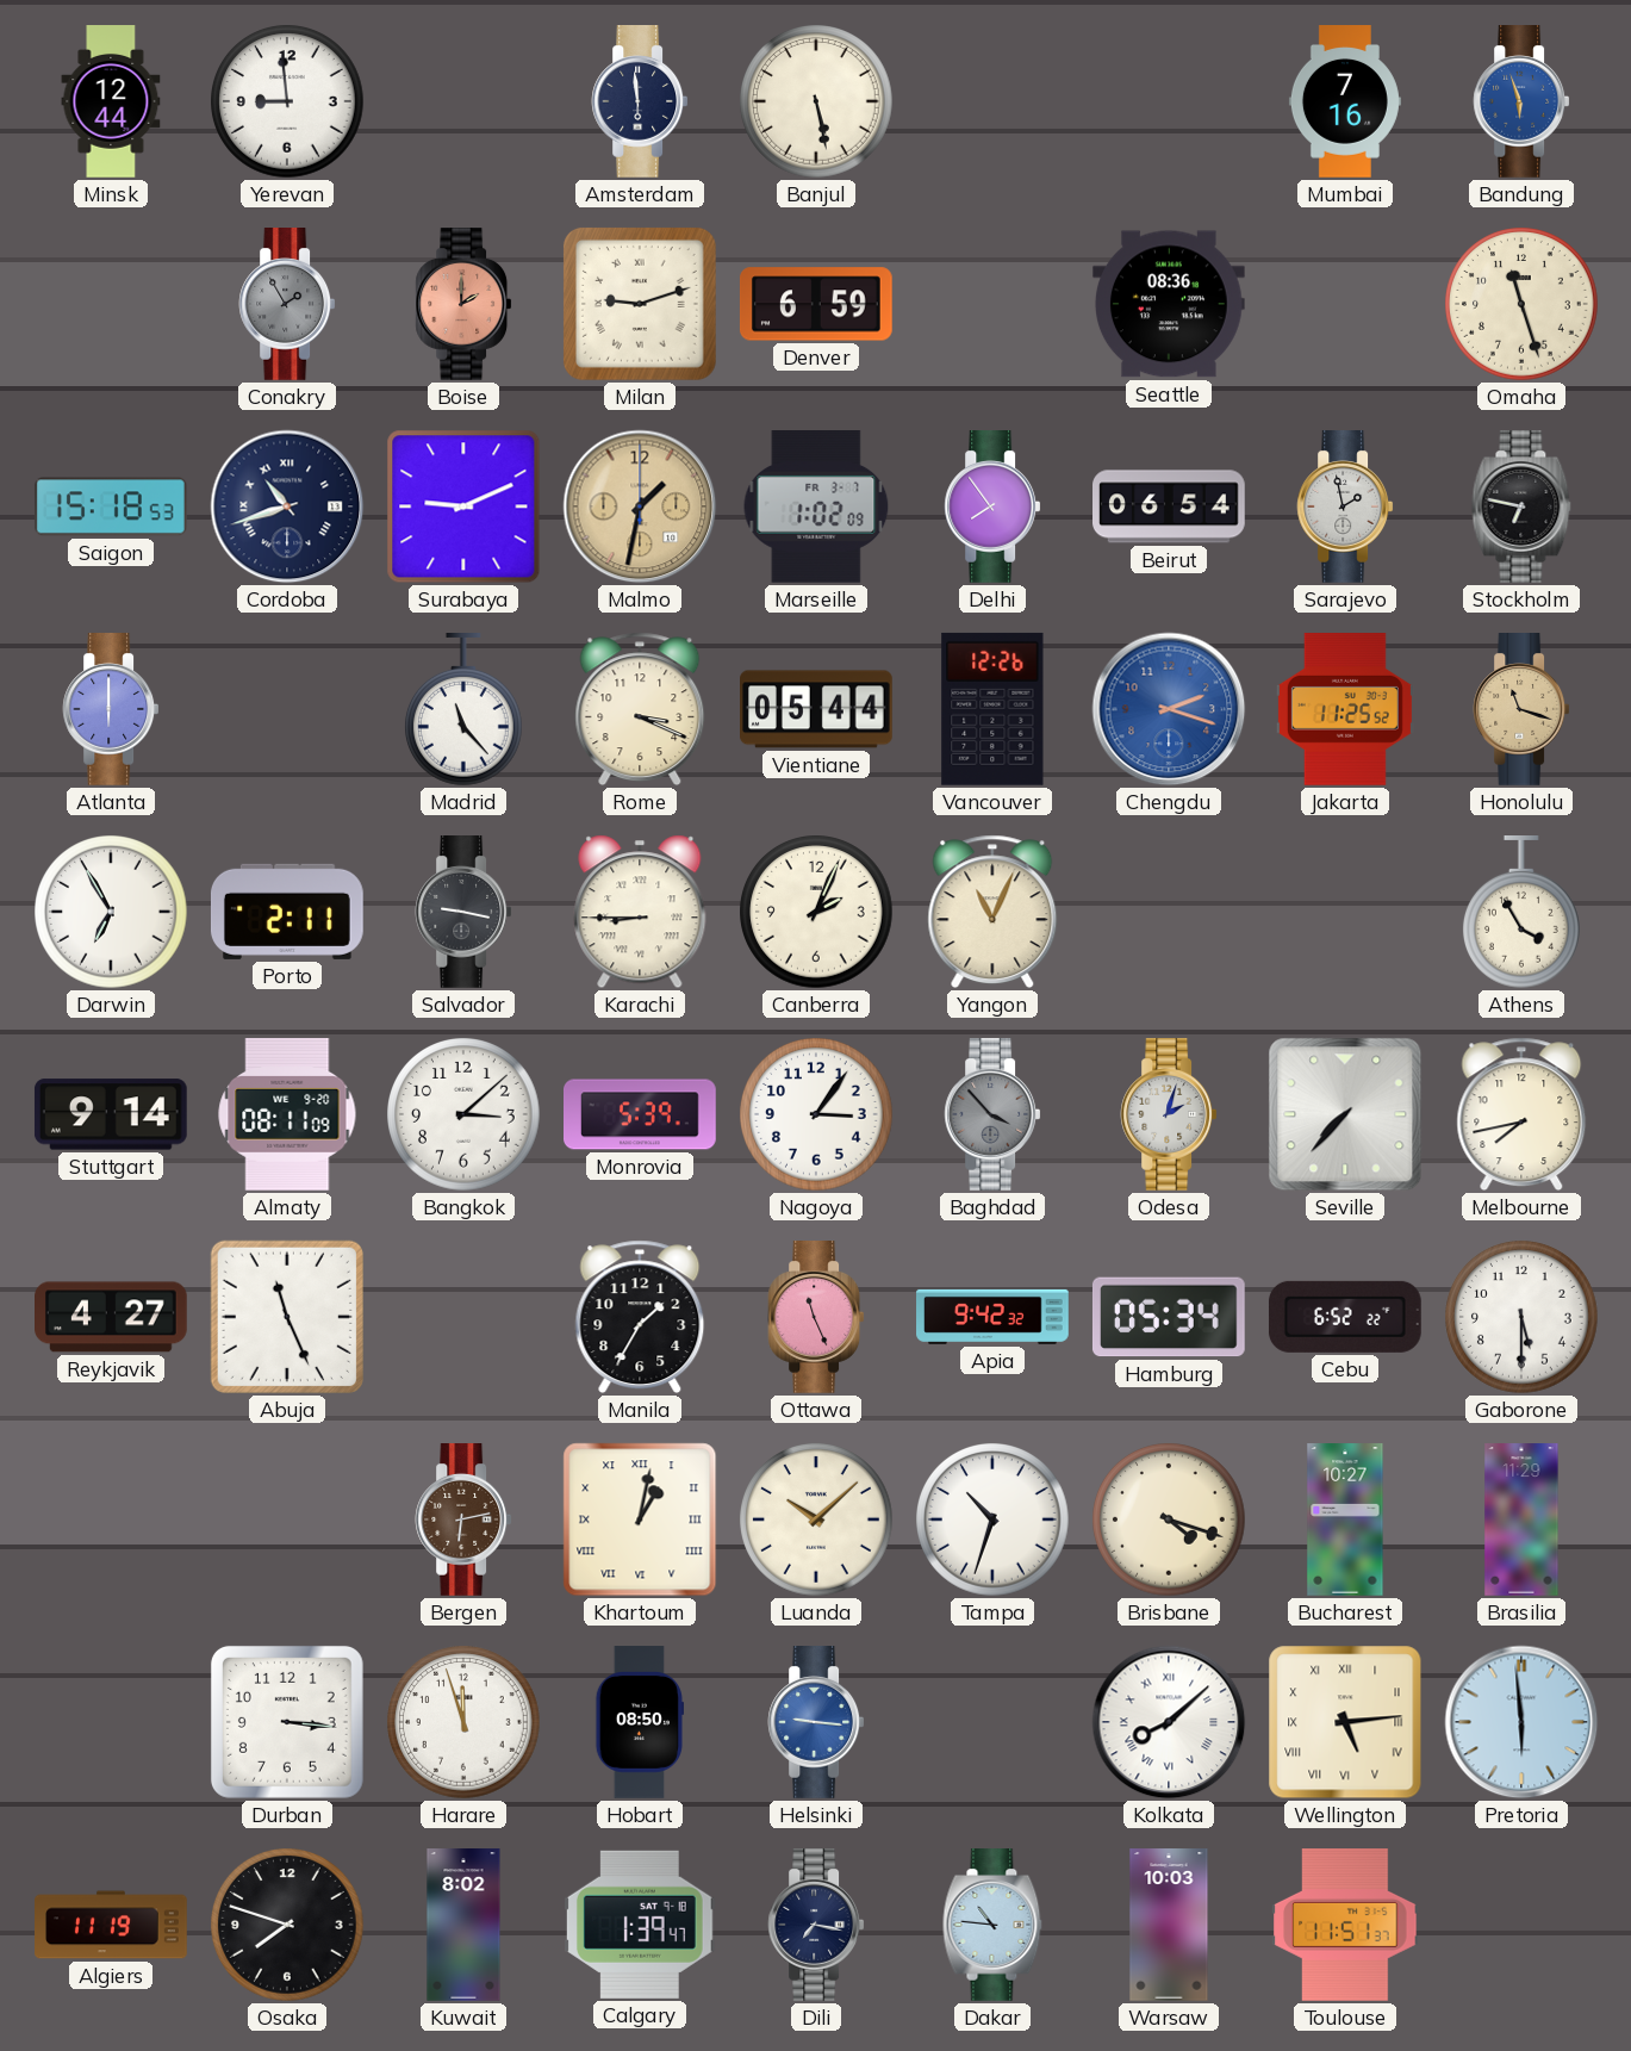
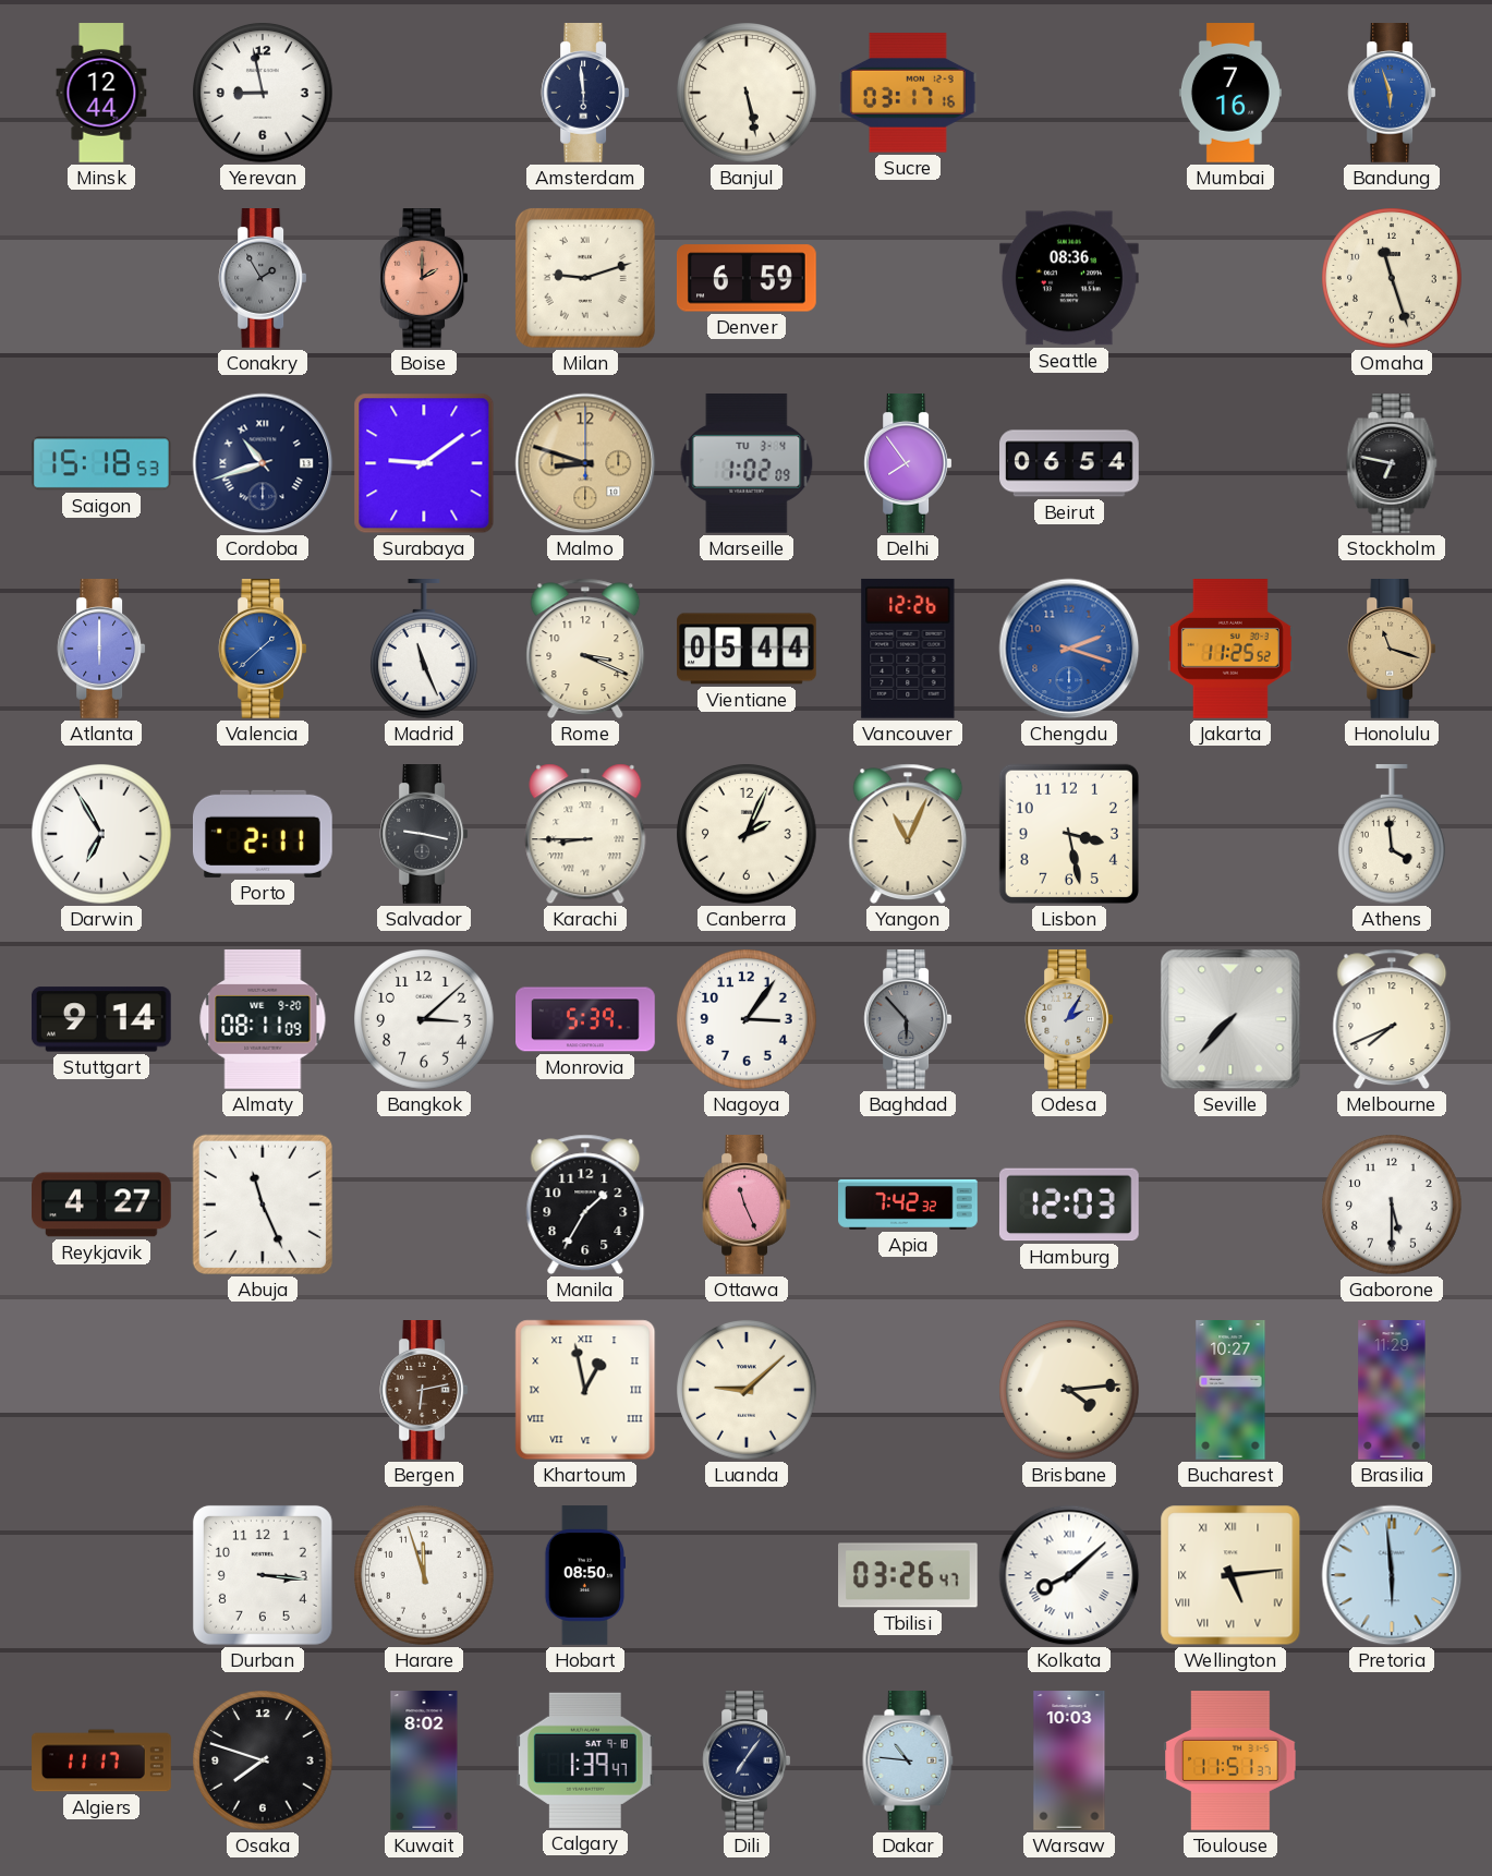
Yerevan: 8:59 -> 8:58 (263, 93)
Sucre: none -> 03:17 (908, 93)
Surabaya: 9:11 -> 9:09 (424, 463)
Malmo: 1:32 -> 8:48 (585, 463)
Marseille date: FR 3-7 -> TU 3-4 (747, 464)
Sarajevo: 1:58 -> none (1345, 508)
Valencia: none -> 1:38 (263, 650)
Madrid: 11:23 -> 11:26 (424, 650)
Lisbon: none -> 3:28 (1069, 834)
Athens: 3:55 -> 3:59 (1392, 835)
Baghdad: 3:53 -> 5:53 (908, 1020)
Odesa: 2:03 -> 2:05 (1069, 1020)
Melbourne: 7:43 -> 7:41 (1392, 1019)
Apia: 9:42 -> 7:42 (908, 1205)
Hamburg: 05:34 -> 12:03 (1069, 1205)
Cebu: 6:52 -> none (1345, 1317)
Khartoum: 1:02 -> 12:58 (585, 1390)
Luanda: 10:08 -> 9:08 (747, 1390)
Tampa: 10:33 -> none (992, 1519)
Brisbane: 4:18 -> 4:14 (1069, 1390)
Helsinki: 9:16 -> none (816, 1723)
Tbilisi: none -> 03:26 (909, 1575)
Algiers: 11:19 -> 11:17 (101, 1760)
Dili: 7:17 -> 7:06 (747, 1762)
